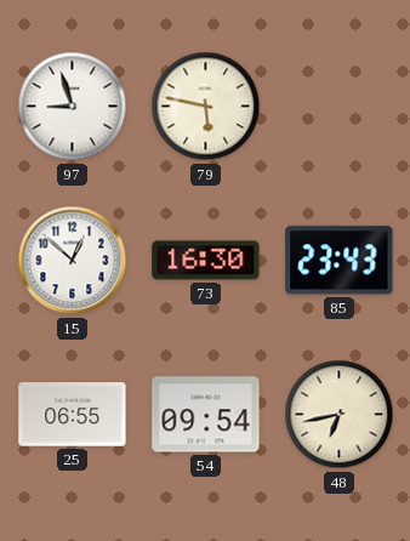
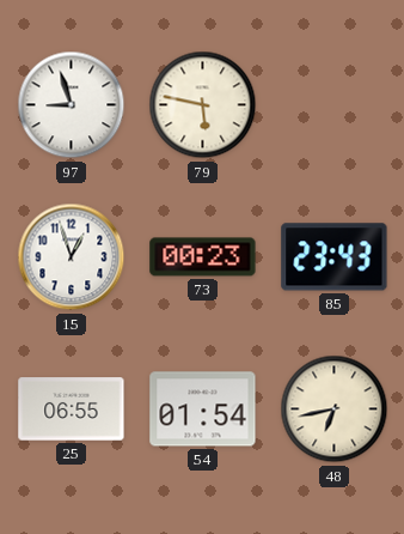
15: 12:52 -> 12:57 (72, 257)
73: 16:30 -> 00:23 (203, 257)
54: 09:54 -> 01:54 (203, 409)
